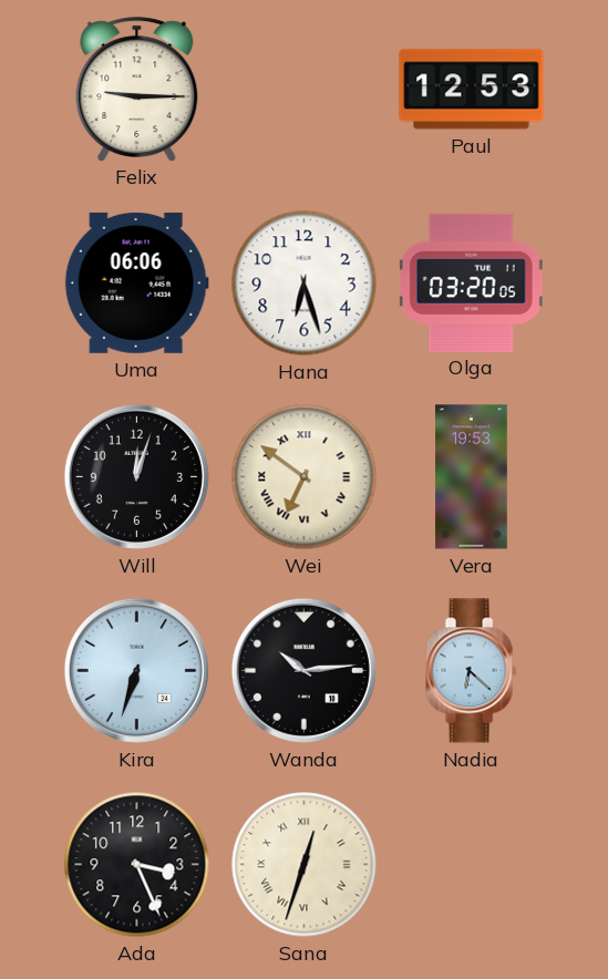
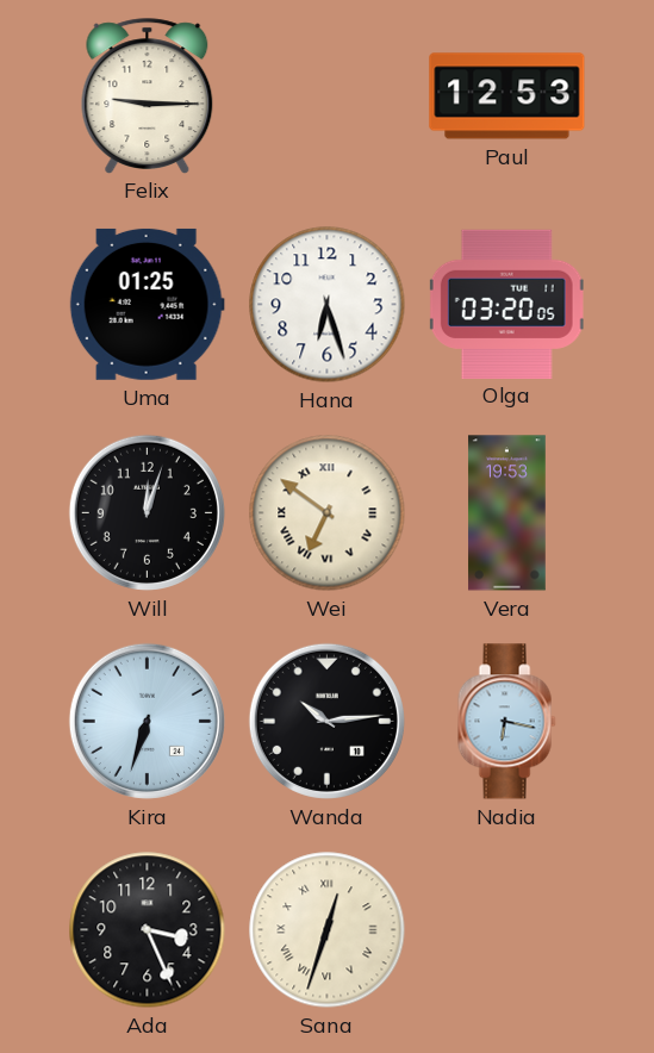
Uma: 06:06 -> 01:25 (147, 304)
Nadia: 6:22 -> 6:17 (506, 722)
